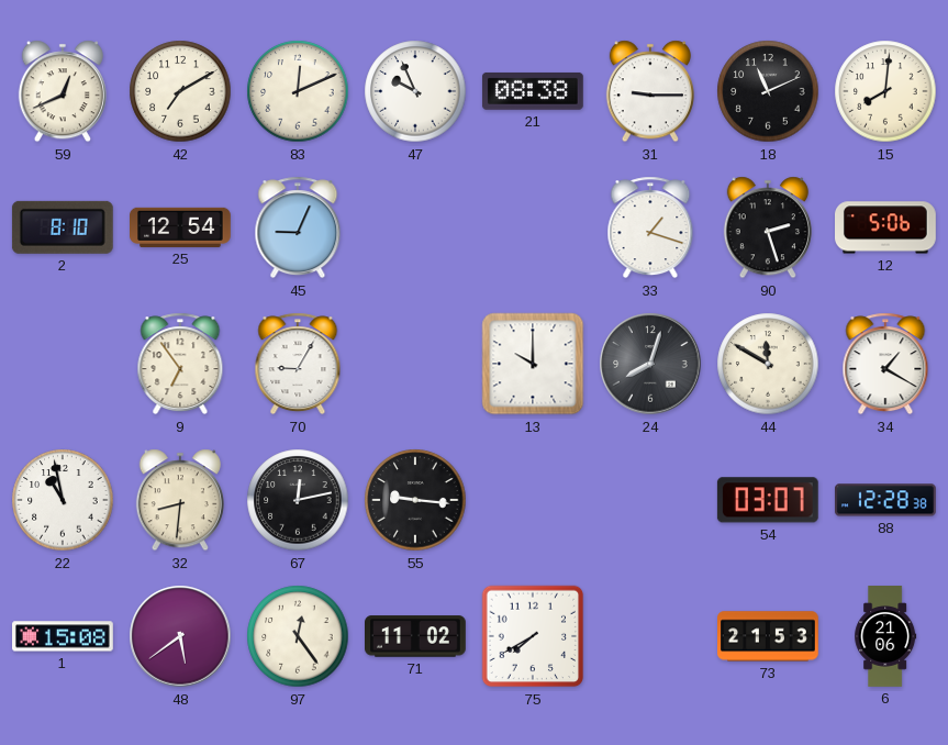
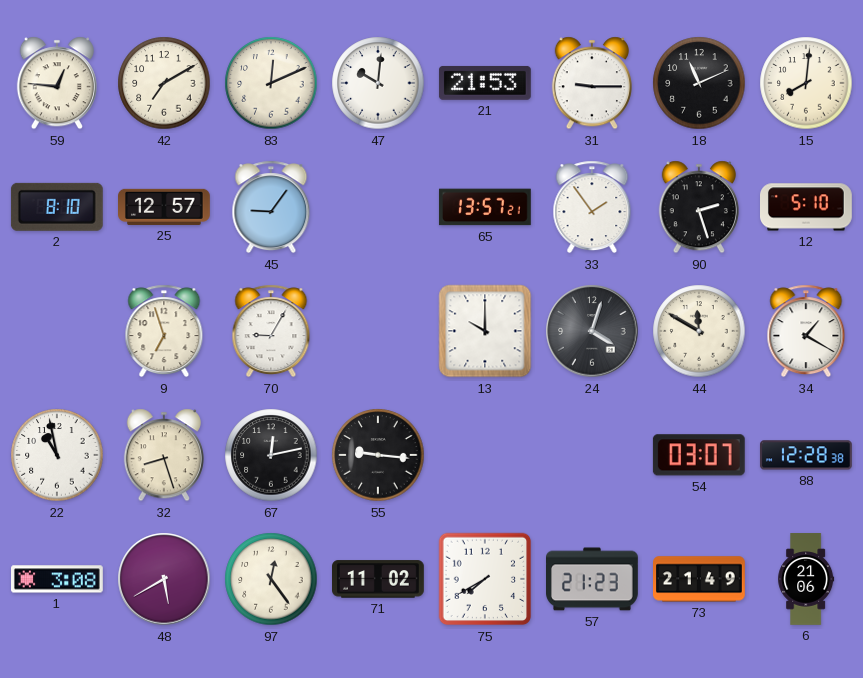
59: 12:41 -> 12:46 (57, 83)
47: 9:56 -> 10:01 (378, 83)
21: 08:38 -> 21:53 (485, 83)
25: 12:54 -> 12:57 (165, 207)
45: 9:04 -> 9:06 (271, 207)
65: none -> 13:57 (485, 207)
33: 1:18 -> 1:54 (592, 207)
12: 5:06 -> 5:10 (807, 207)
9: 6:54 -> 6:57 (164, 331)
24: 8:03 -> 4:03 (592, 331)
32: 8:31 -> 8:27 (164, 455)
1: 15:08 -> 3:08 (58, 579)
48: 5:39 -> 5:40 (164, 579)
57: none -> 21:23 (593, 579)
73: 21:53 -> 21:49 (700, 579)
